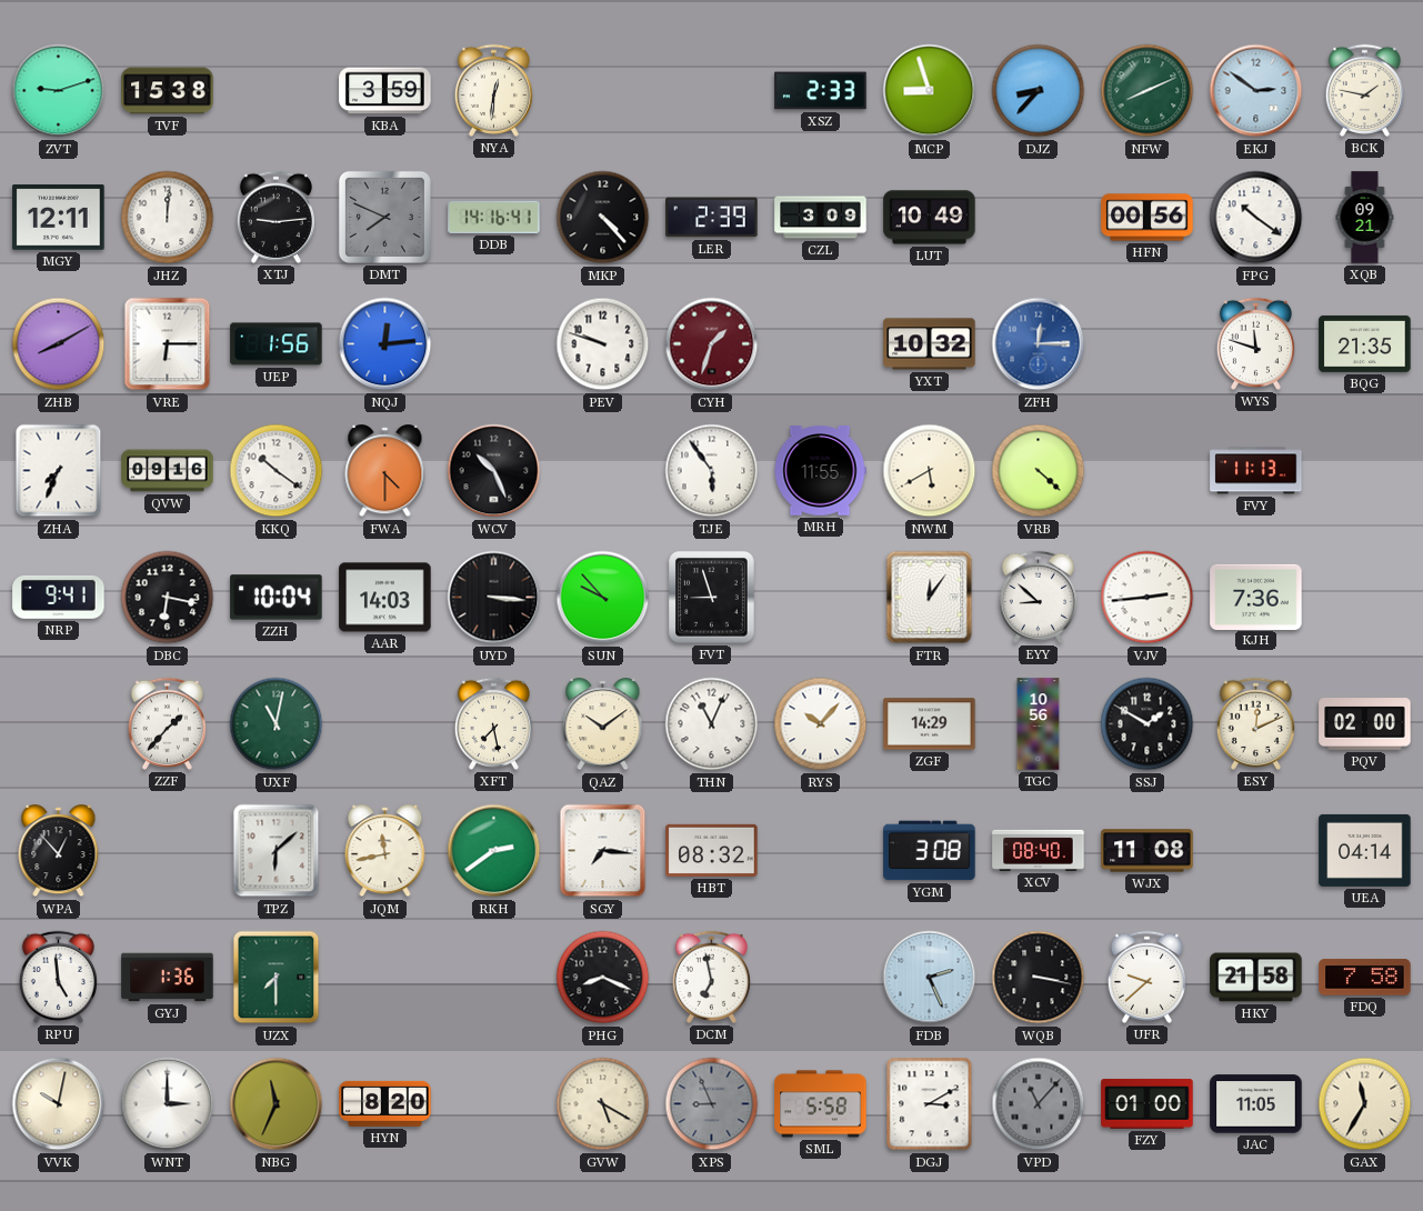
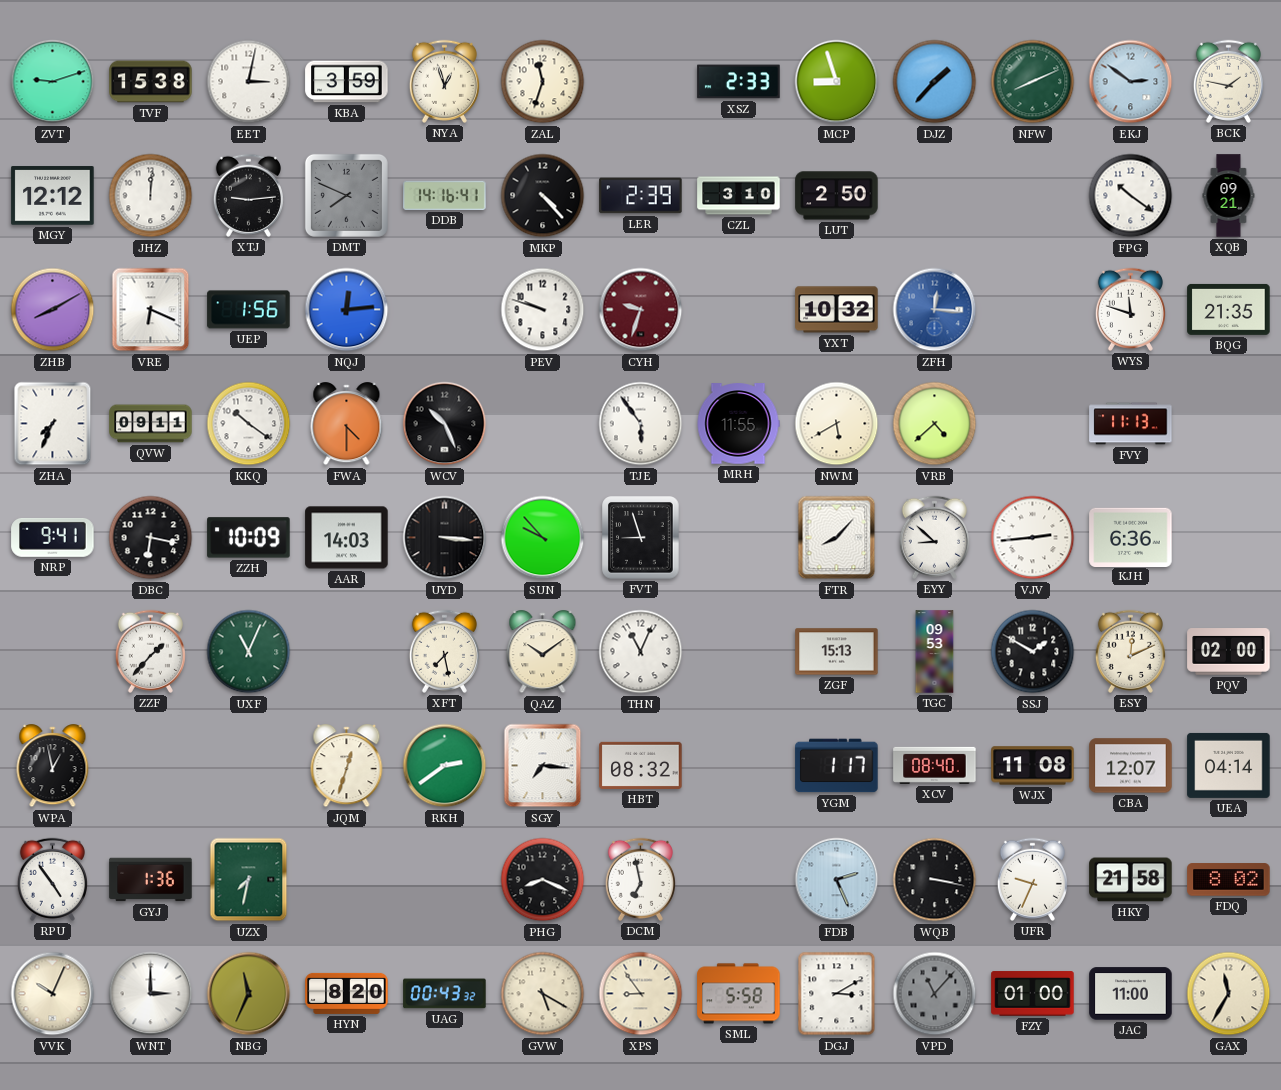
EET: none -> 3:02 (249, 82)
NYA: 12:31 -> 12:57 (444, 81)
ZAL: none -> 11:33 (543, 82)
DJZ: 8:37 -> 1:37 (935, 82)
MGY: 12:11 -> 12:12 (53, 196)
CZL: 3:09 -> 3:10 (739, 196)
LUT: 10:49 -> 2:50 (837, 196)
HFN: 00:56 -> none (1148, 218)
VRE: 6:15 -> 6:19 (151, 310)
CYH: 1:33 -> 9:33 (641, 310)
ZFH: 12:15 -> 12:16 (935, 310)
QVW: 09:16 -> 09:11 (151, 424)
VRB: 4:22 -> 4:38 (935, 424)
ZZH: 10:04 -> 10:09 (249, 538)
FTR: 12:06 -> 8:07 (837, 538)
KJH: 7:36 -> 6:36 (1131, 537)
UXF: 11:02 -> 11:04 (249, 652)
RYS: 10:07 -> none (821, 724)
ZGF: 14:29 -> 15:13 (837, 652)
TGC: 10:56 -> 09:53 (935, 652)
WPA: 12:53 -> 12:58 (53, 766)
TPZ: 6:08 -> none (277, 851)
JQM: 11:43 -> 12:33 (347, 766)
YGM: 3:08 -> 1:17 (837, 766)
CBA: none -> 12:07 (1131, 766)
RPU: 4:59 -> 4:54 (52, 879)
UZX: 7:30 -> 7:32 (249, 880)
UFR: 9:38 -> 9:34 (1032, 879)
FDQ: 7:58 -> 8:02 (1229, 880)
VVK: 10:02 -> 10:04 (53, 994)
UAG: none -> 00:43 (445, 994)
XPS: 8:56 -> 8:54 (641, 994)
XPS dial: grey -> cream (641, 994)
JAC: 11:05 -> 11:00 (1131, 994)
